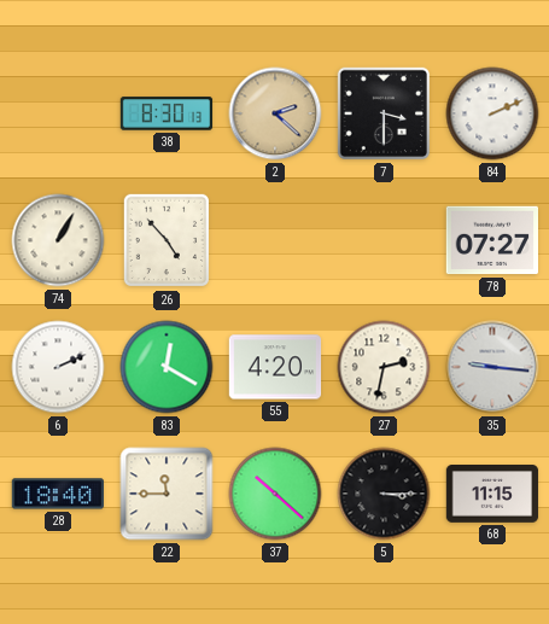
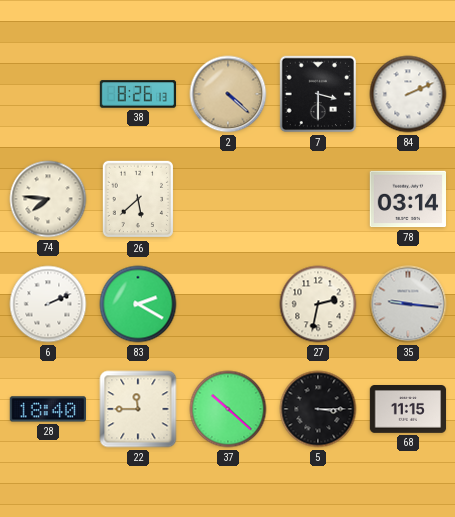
38: 8:30 -> 8:26 (138, 94)
2: 2:22 -> 4:22 (228, 94)
74: 1:05 -> 7:46 (48, 199)
26: 4:53 -> 5:38 (137, 199)
78: 07:27 -> 03:14 (407, 199)
83: 12:20 -> 2:20 (138, 304)
55: 4:20 -> none (275, 367)
